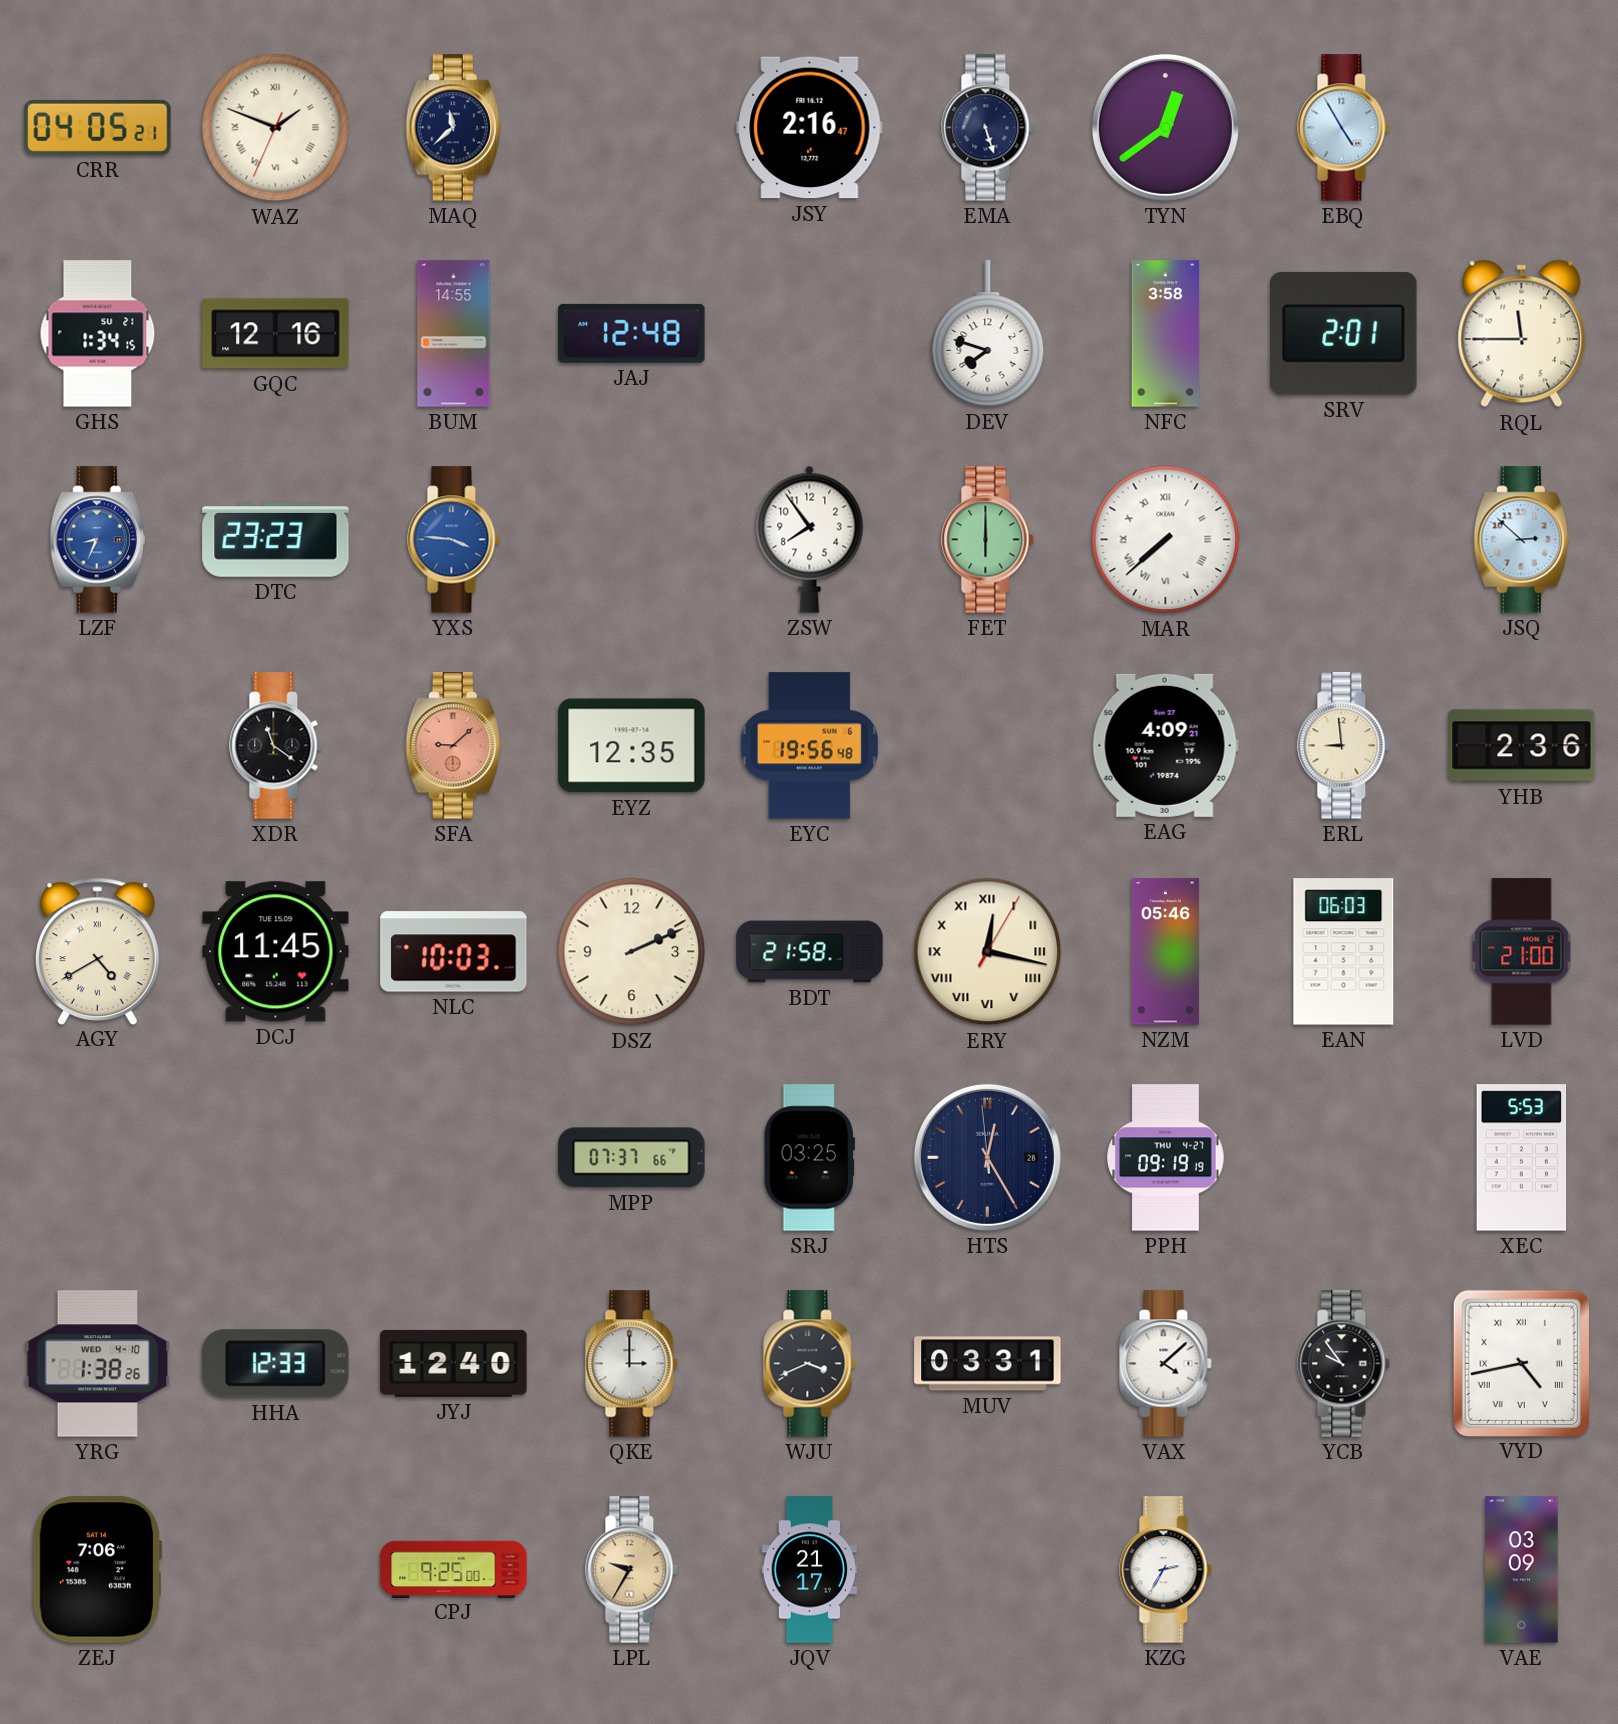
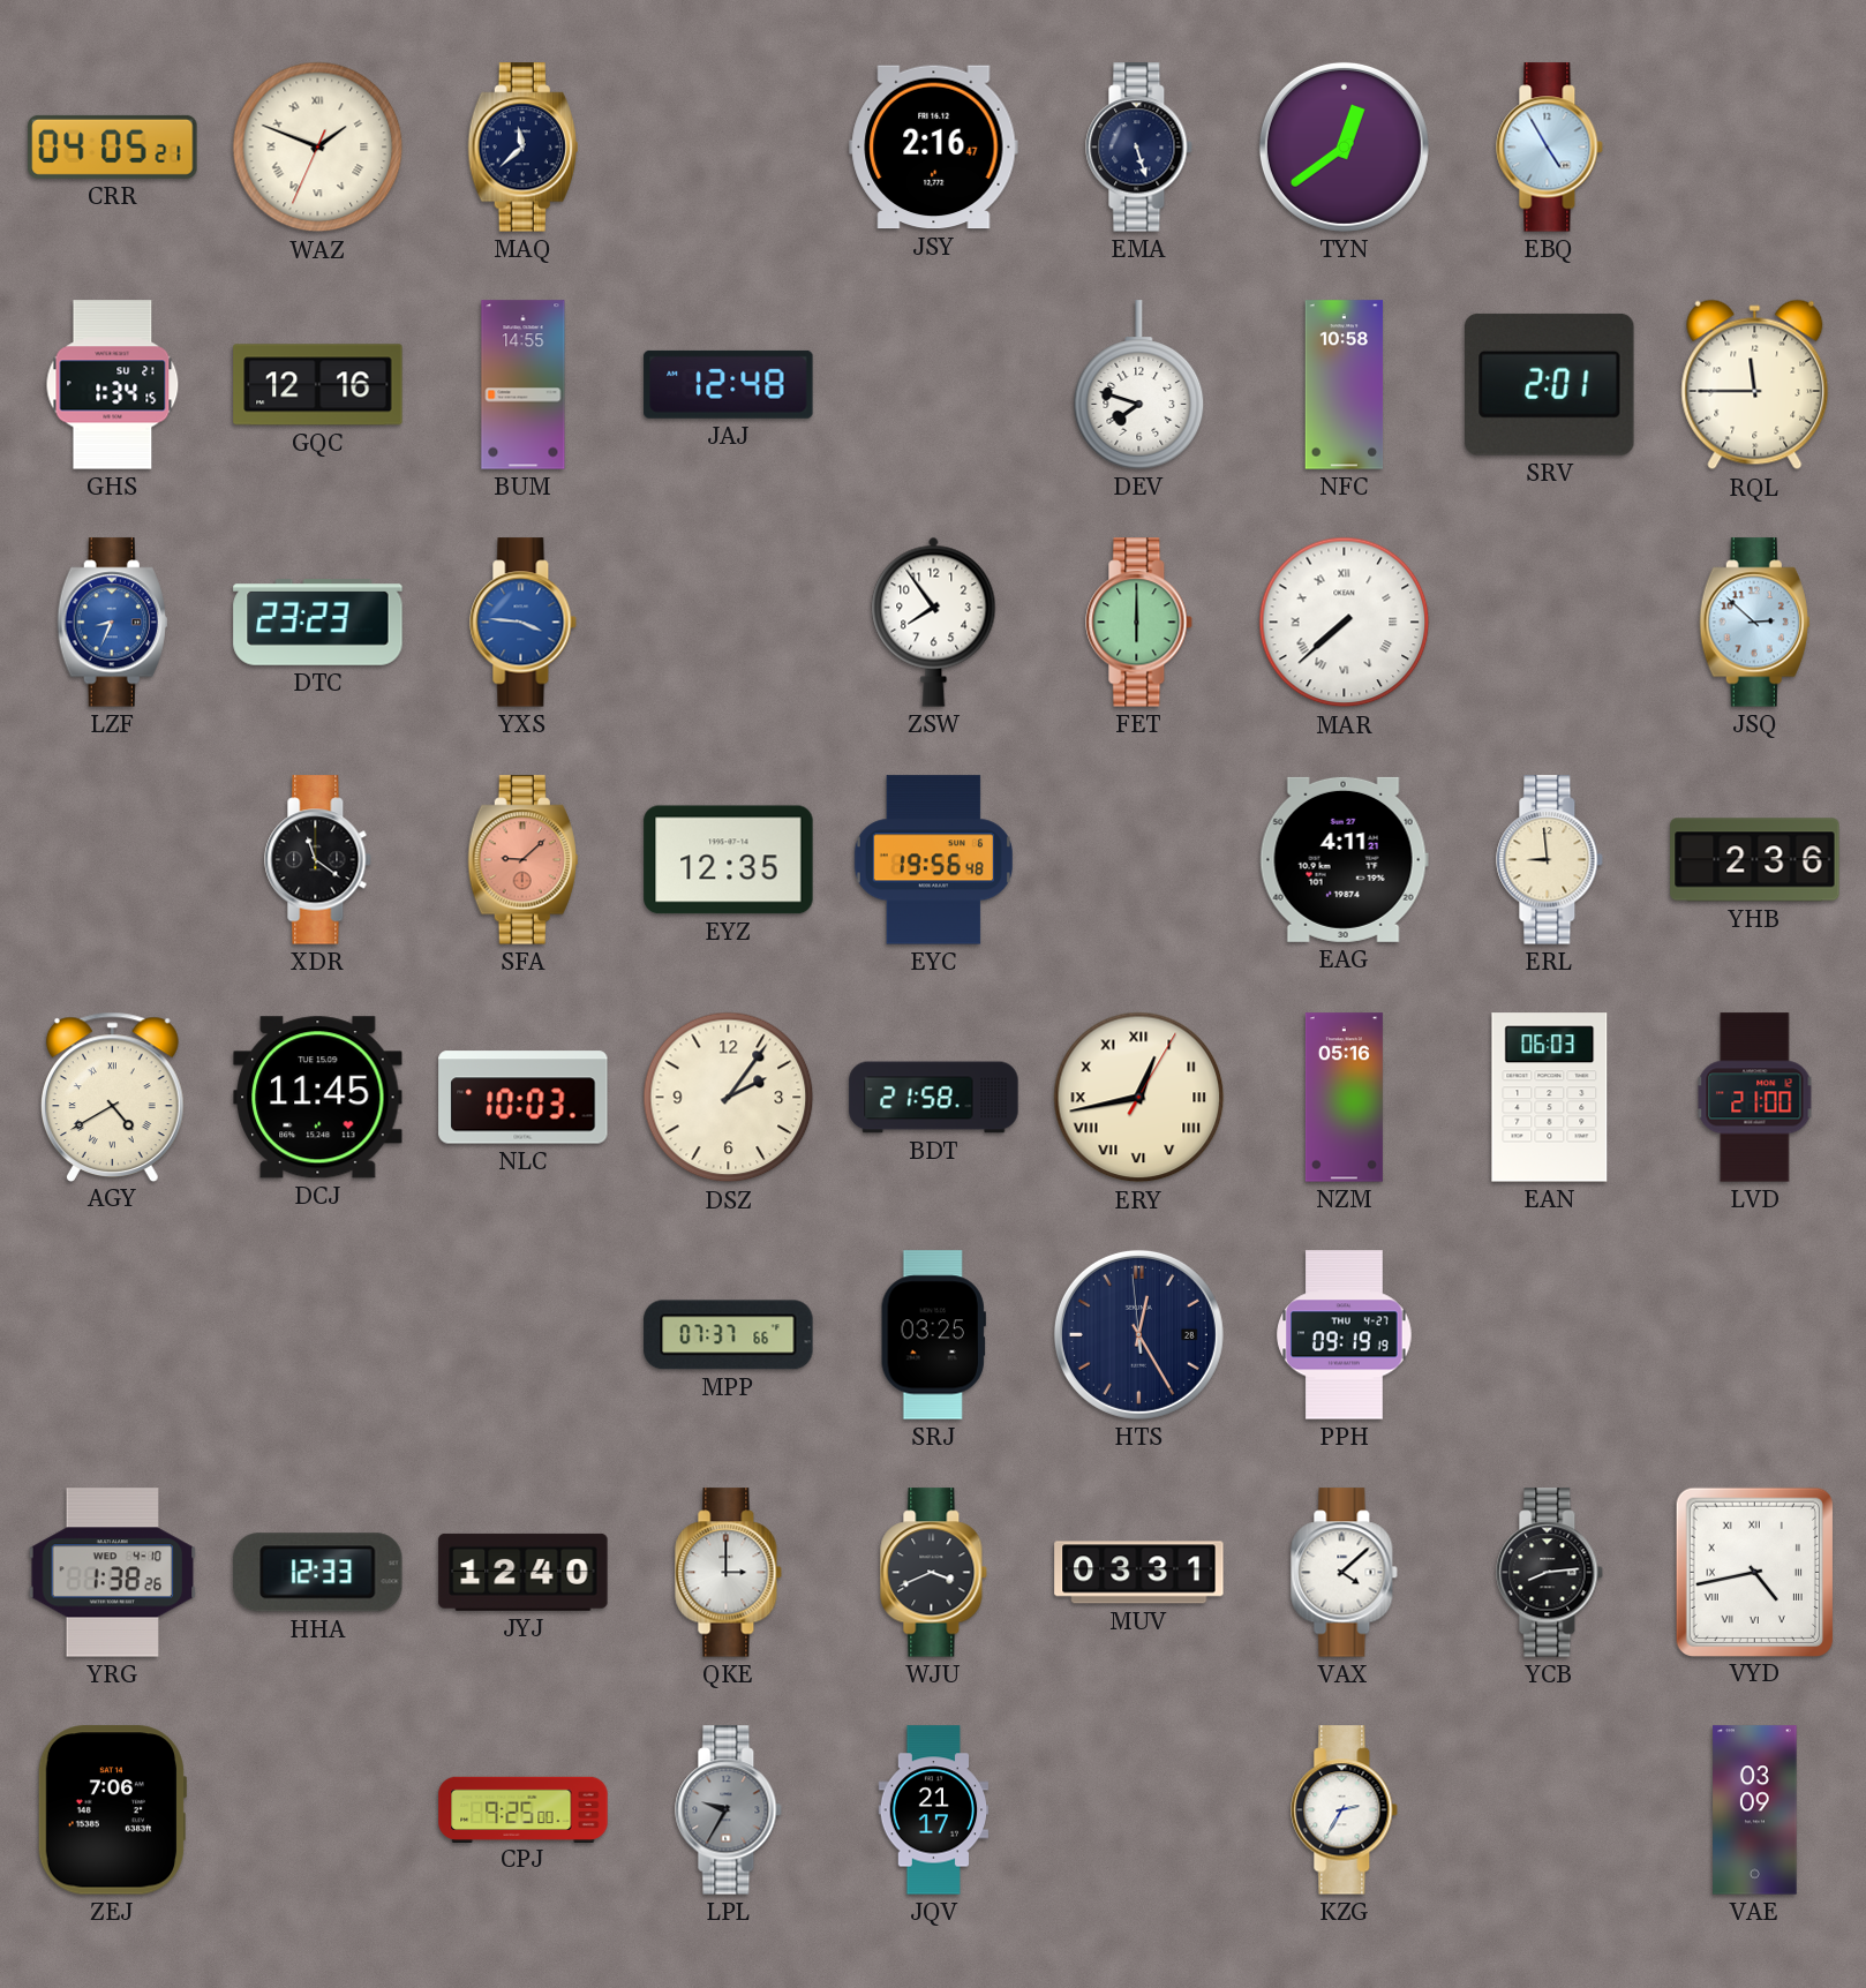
NFC: 3:58 -> 10:58 (1345, 385)
EAG: 4:09 -> 4:11 (1344, 859)
DSZ: 2:11 -> 2:06 (729, 1098)
ERY: 12:17 -> 12:43 (1139, 1098)
NZM: 05:46 -> 05:16 (1344, 1098)
XEC: 5:53 -> none (1522, 1158)
YCB: 9:54 -> 8:14 (1550, 1573)
LPL dial: champagne -> grey (729, 1810)
